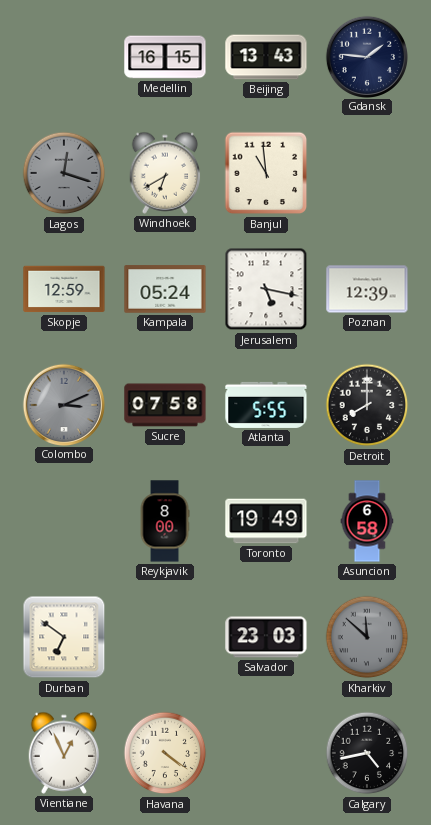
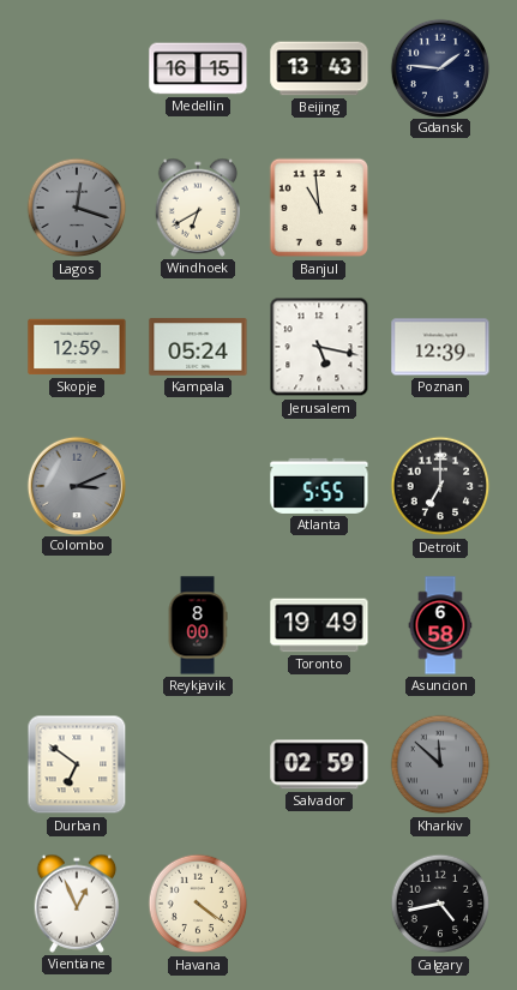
Sucre: 07:58 -> none (165, 405)
Detroit: 8:00 -> 7:00 (440, 486)
Salvador: 23:03 -> 02:59 (319, 764)
